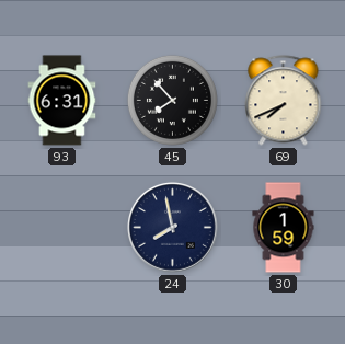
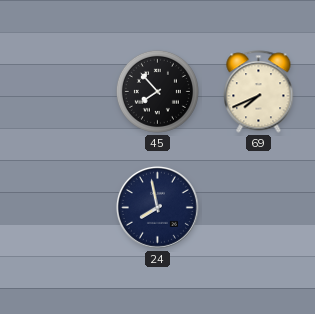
93: 6:31 -> none (62, 101)
30: 1:59 -> none (284, 228)
